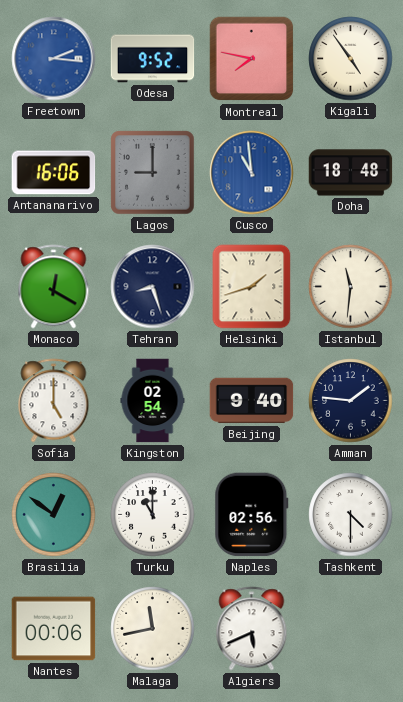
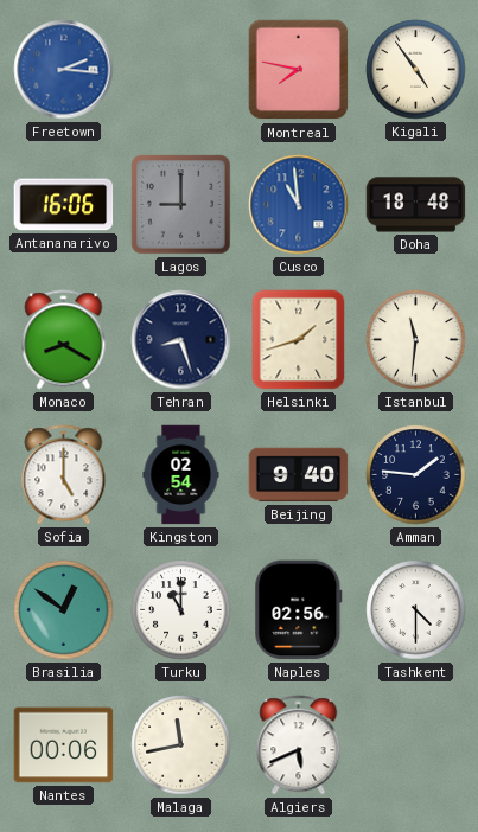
Odesa: 9:52 -> none (153, 59)
Monaco: 12:20 -> 8:20 (64, 340)
